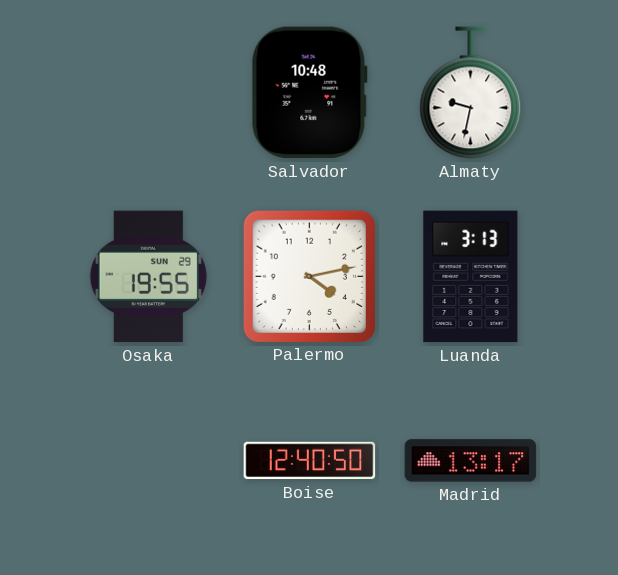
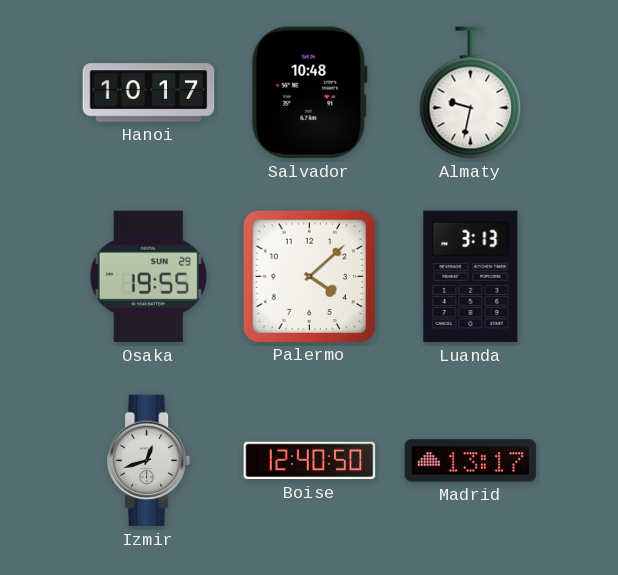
Hanoi: none -> 10:17 (149, 93)
Palermo: 4:13 -> 4:08 (309, 276)
Izmir: none -> 12:42 (149, 461)
